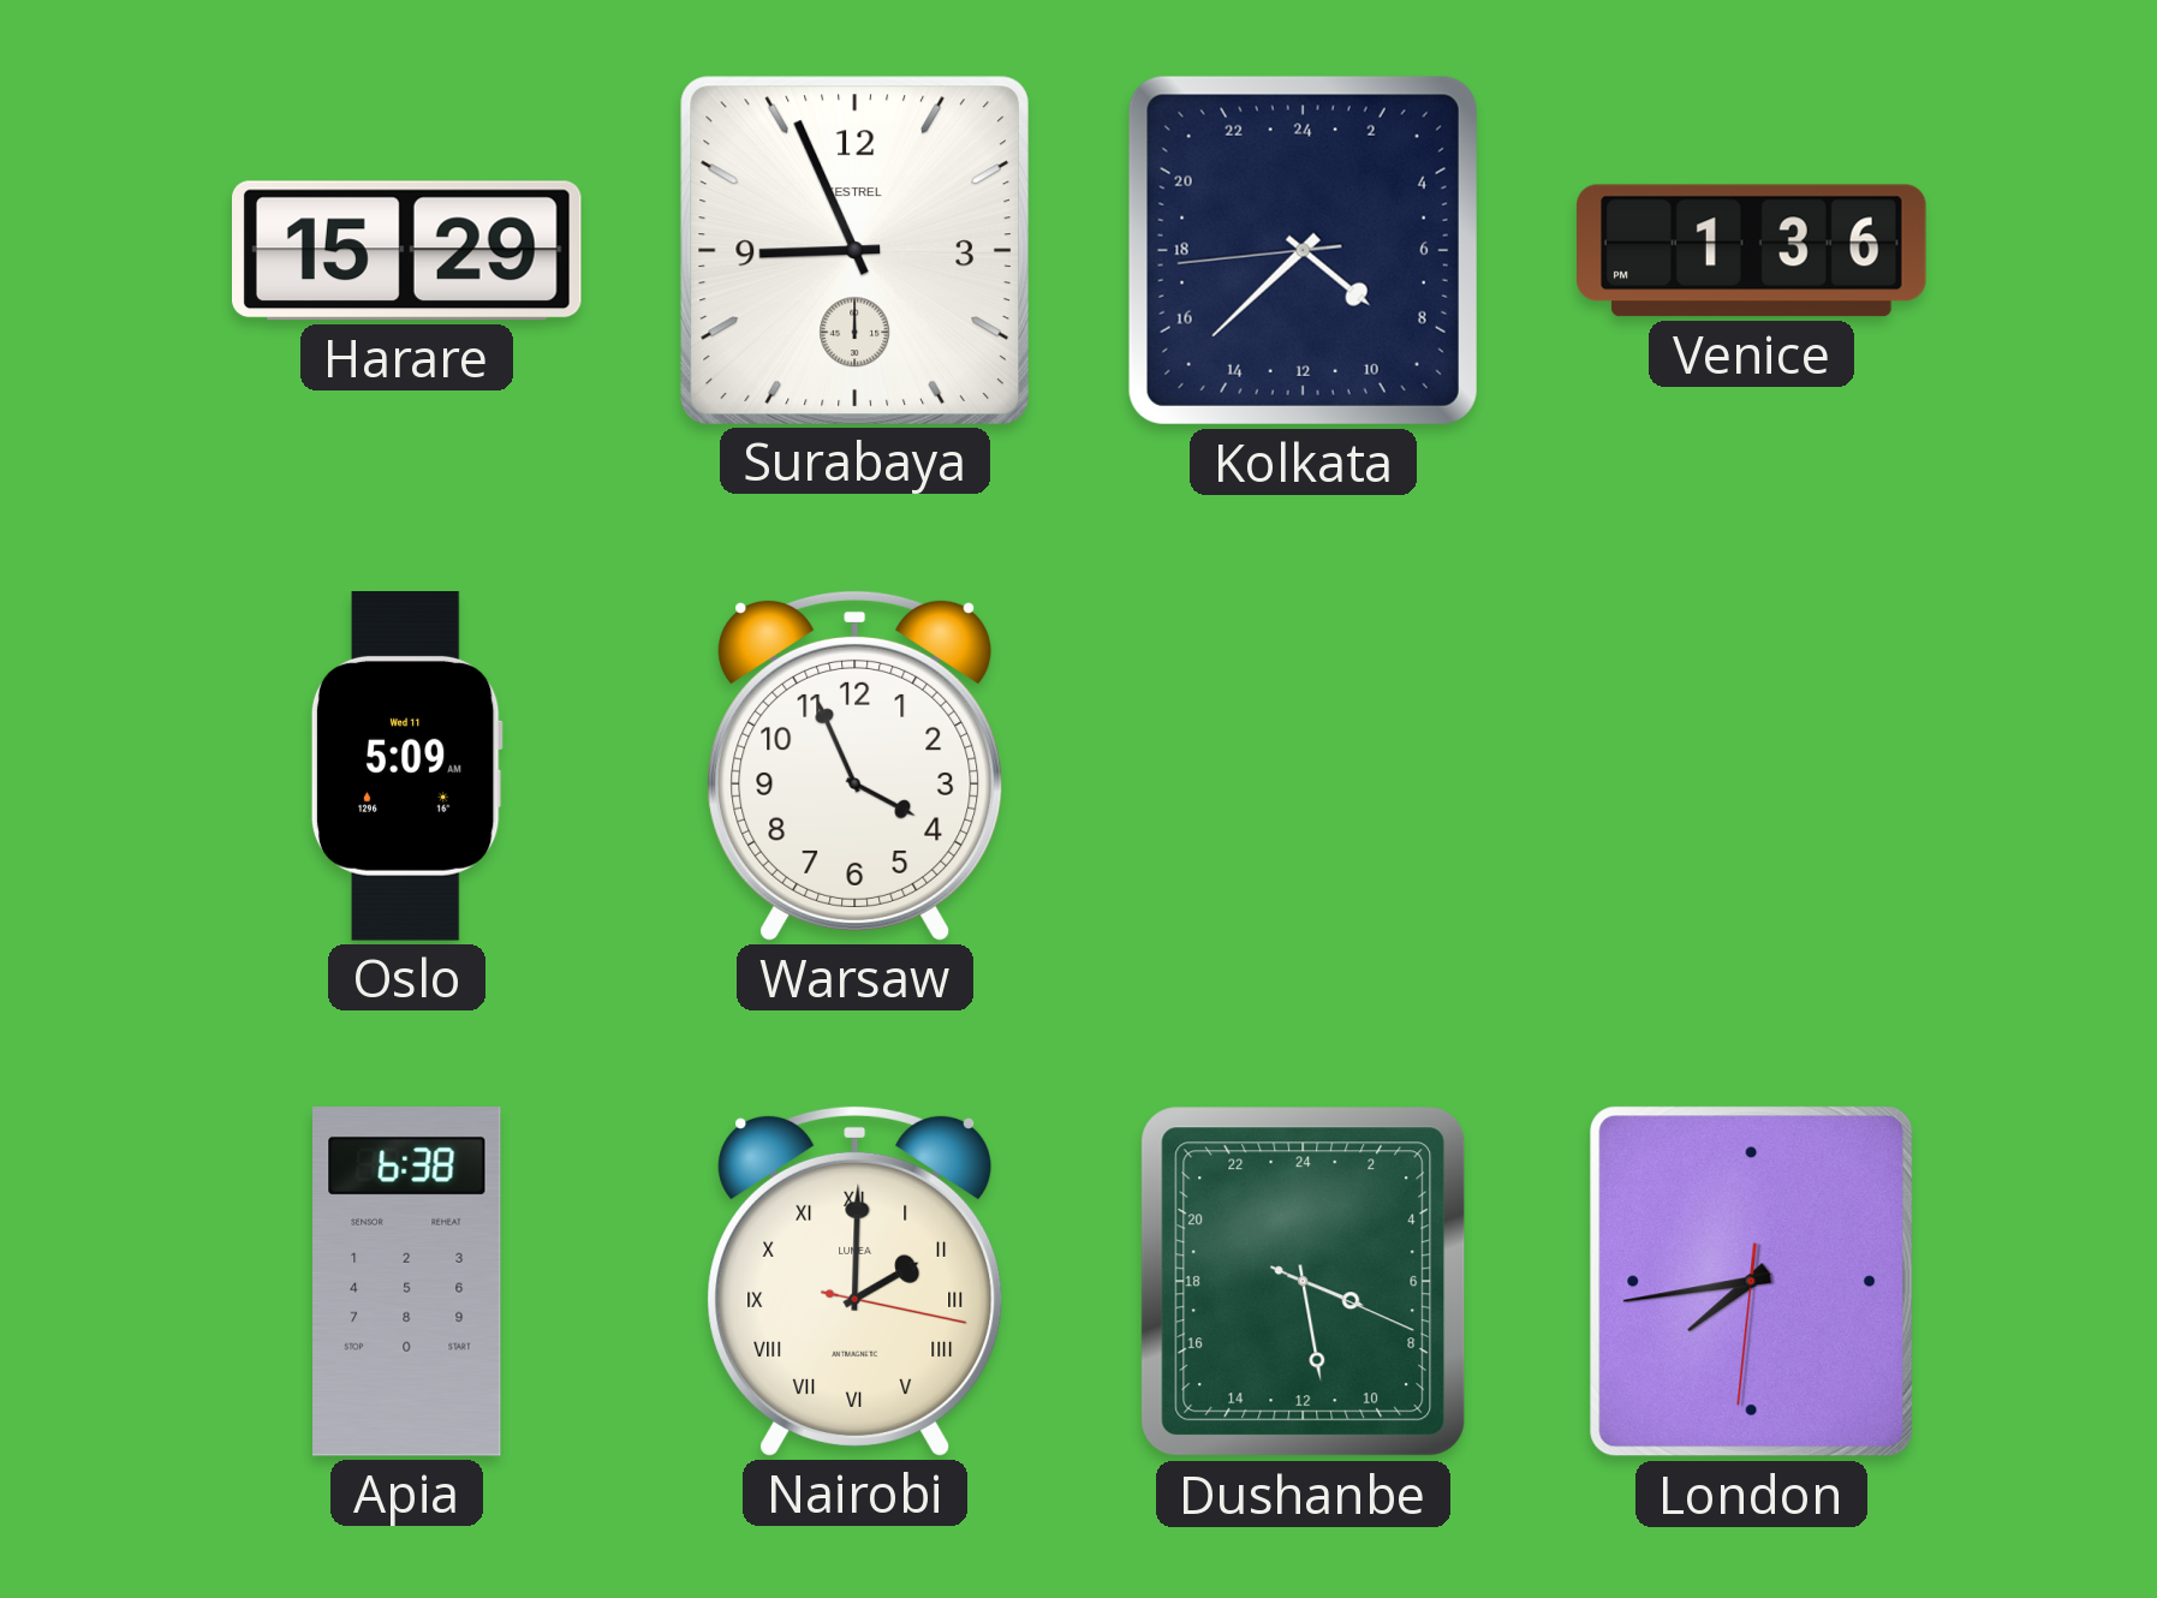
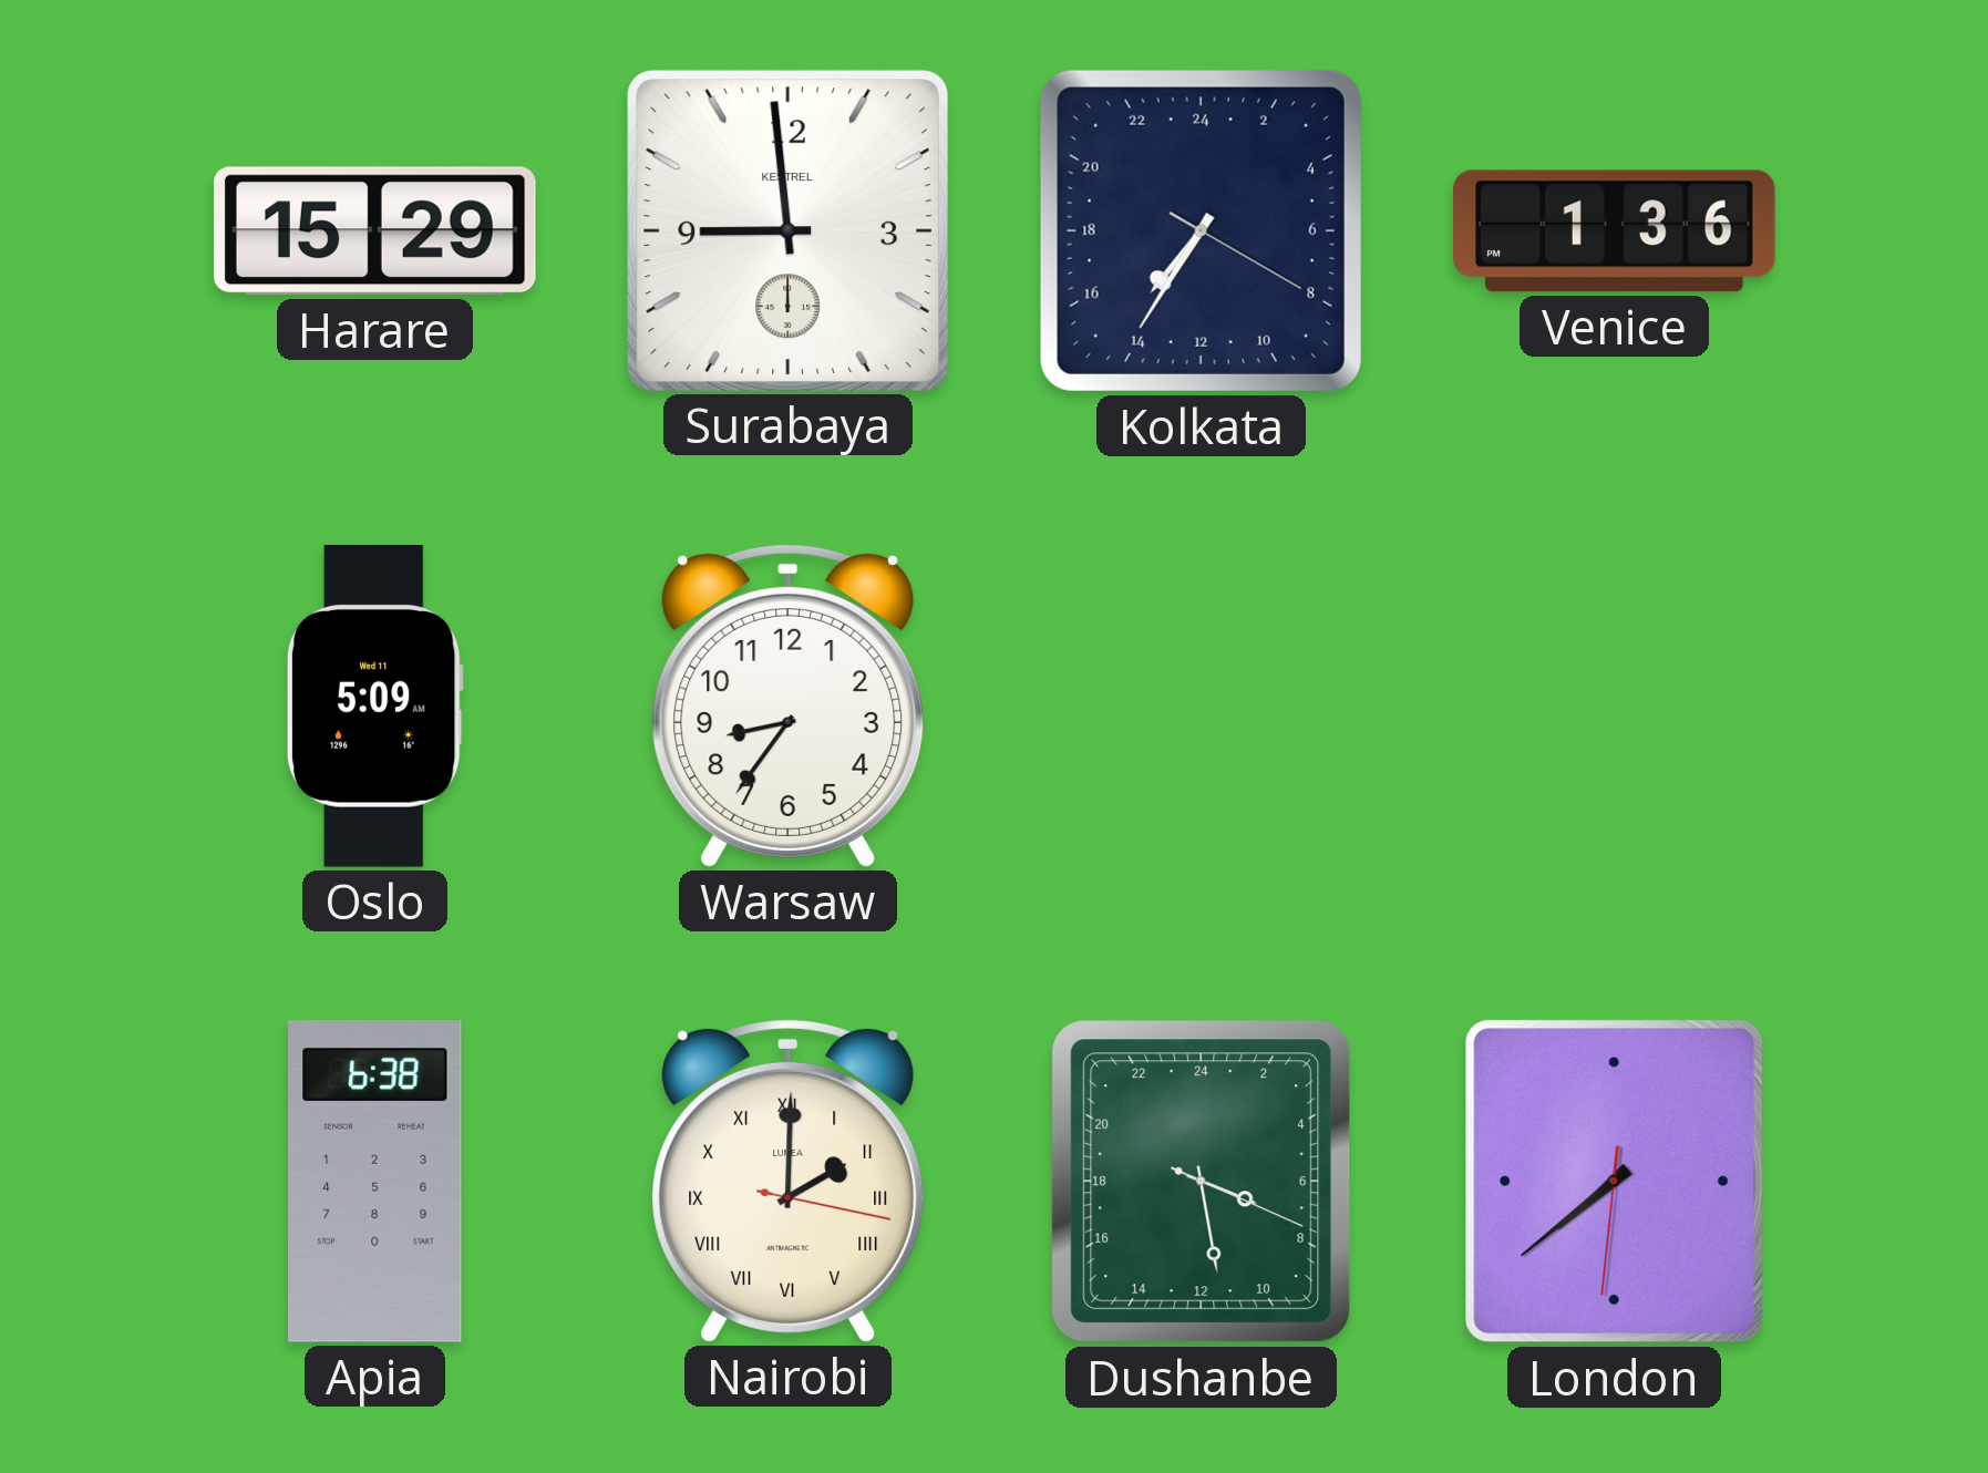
Surabaya: 8:56 -> 8:59 (787, 230)
Kolkata: 8:37 -> 14:35 (1201, 230)
Warsaw: 3:56 -> 8:36 (789, 705)
London: 7:43 -> 7:38 (1615, 1182)
